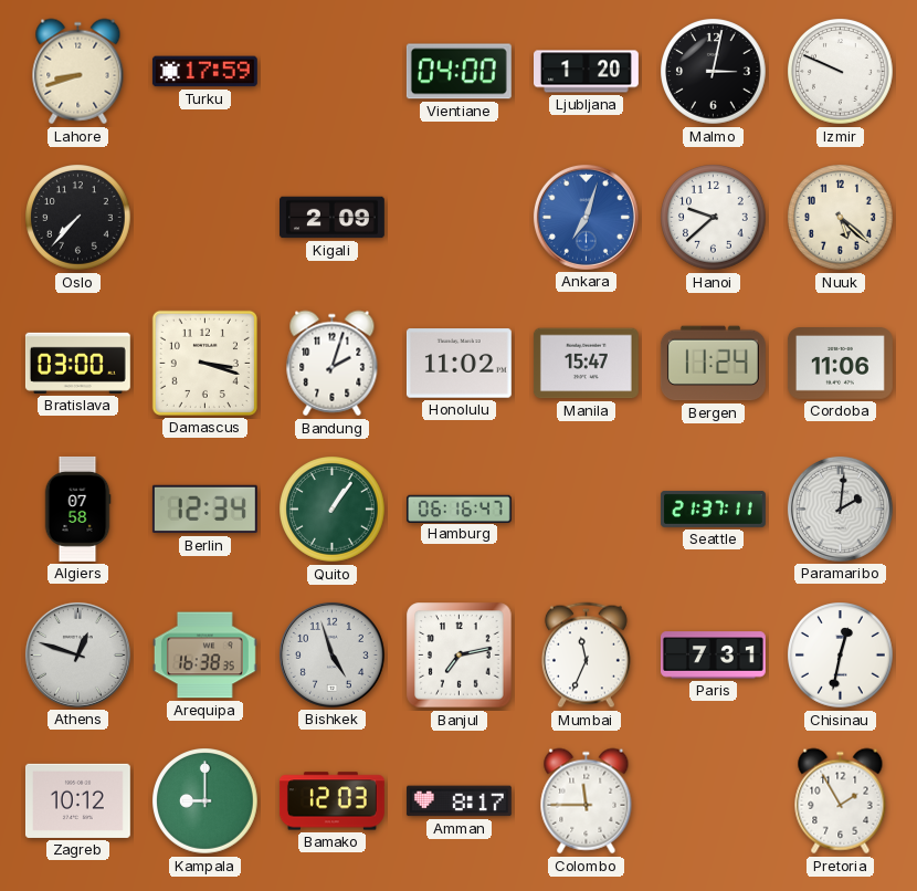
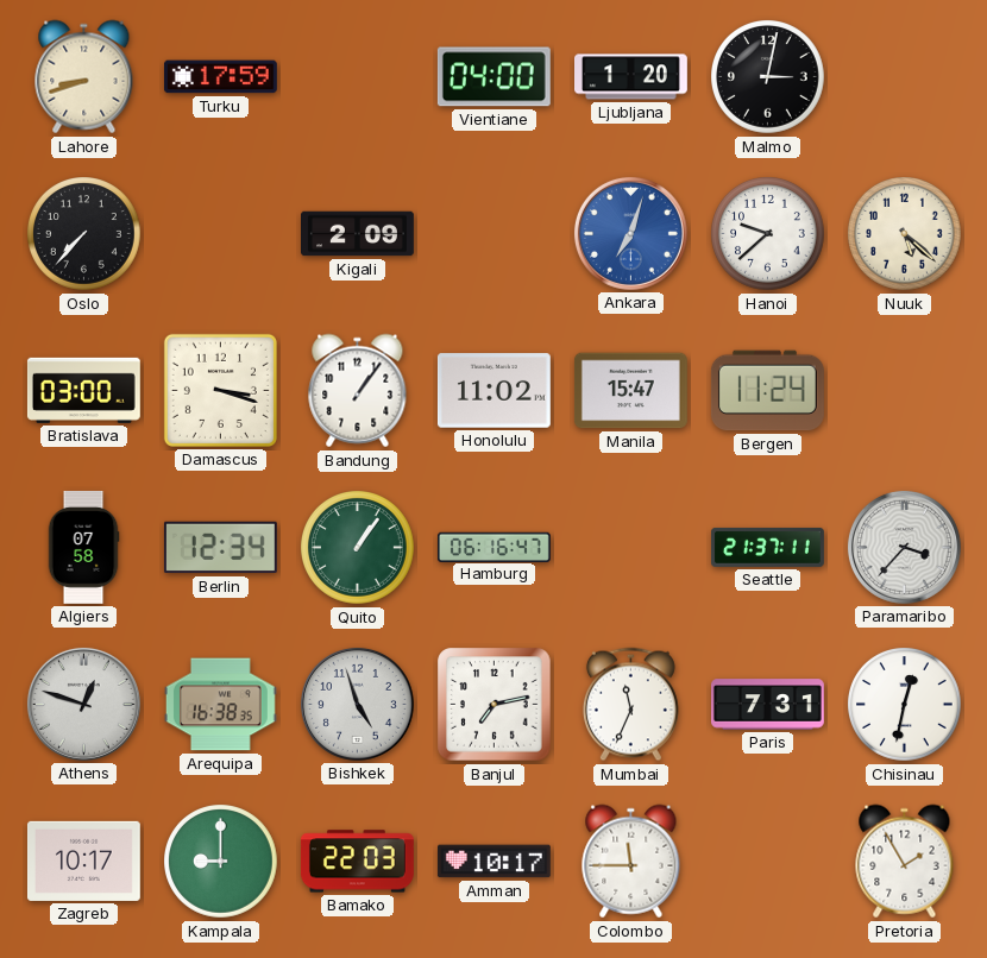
Izmir: 9:49 -> none (841, 72)
Bandung: 2:03 -> 1:06 (358, 391)
Cordoba: 11:06 -> none (840, 364)
Paramaribo: 2:01 -> 3:37 (904, 547)
Zagreb: 10:12 -> 10:17 (83, 861)
Bamako: 12:03 -> 22:03 (357, 862)
Amman: 8:17 -> 10:17 (493, 862)
